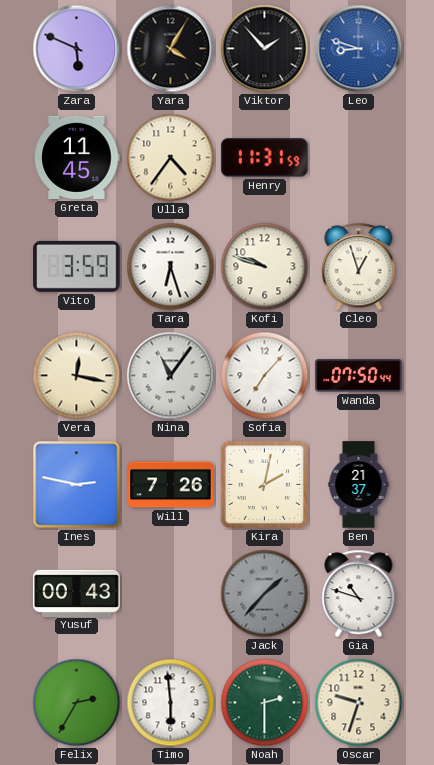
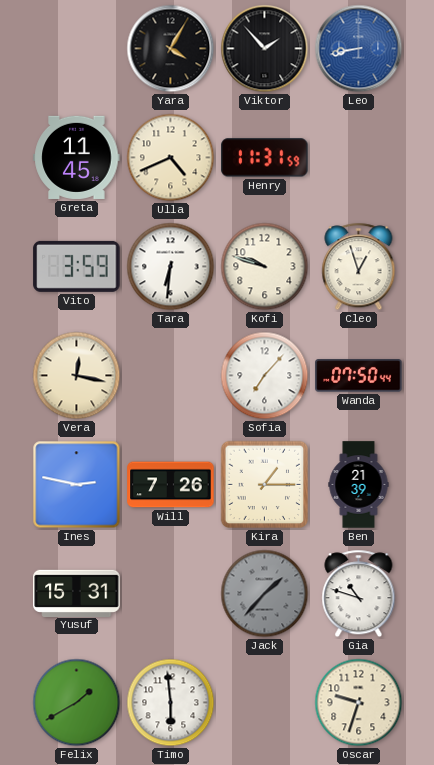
Zara: 5:49 -> none (77, 49)
Leo: 8:48 -> 8:43 (359, 49)
Ulla: 4:36 -> 4:41 (171, 158)
Tara: 6:27 -> 6:31 (171, 267)
Nina: 11:06 -> none (171, 376)
Kira: 2:02 -> 1:15 (265, 485)
Ben: 21:37 -> 21:39 (359, 485)
Yusuf: 00:43 -> 15:31 (77, 593)
Felix: 2:35 -> 1:40 (77, 703)
Noah: 2:30 -> none (265, 703)
